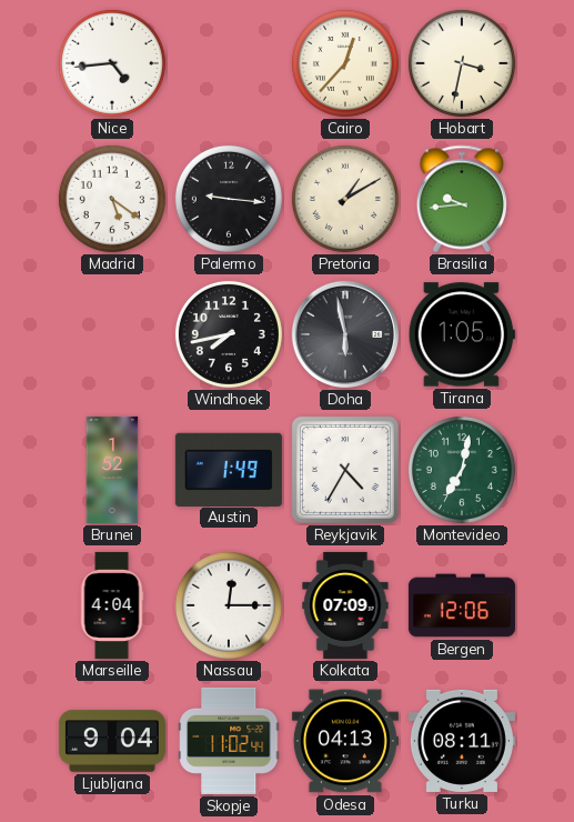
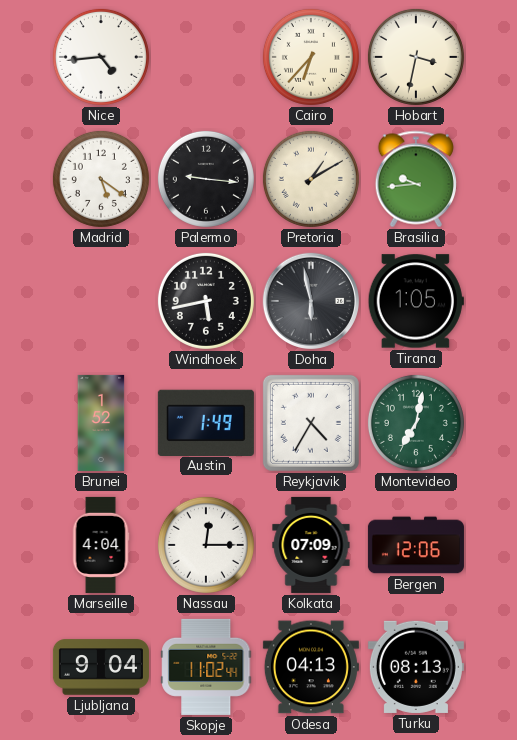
Cairo: 12:37 -> 6:37 (311, 57)
Windhoek: 7:43 -> 5:43 (206, 301)
Turku: 08:11 -> 08:13 (416, 667)
